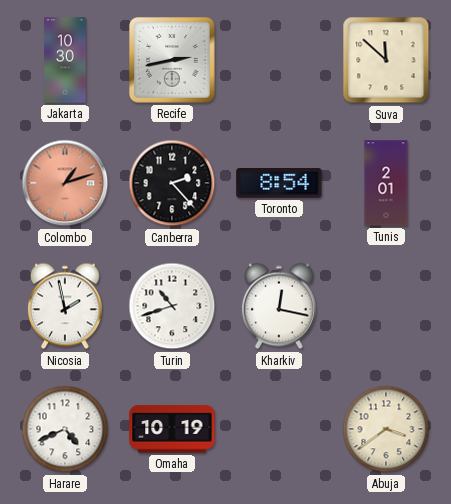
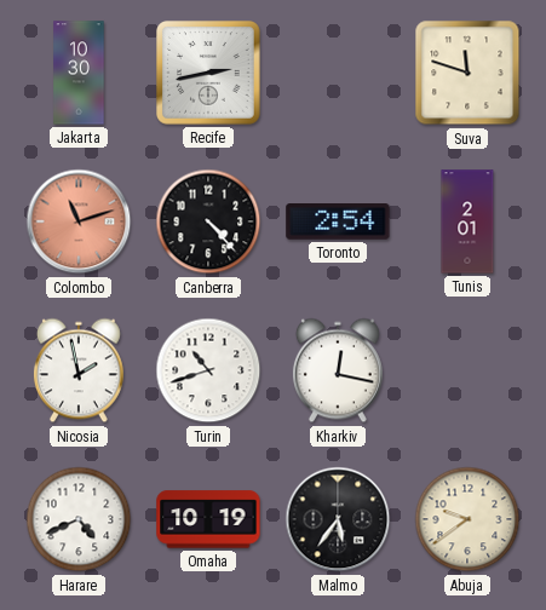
Suva: 11:52 -> 11:48 (467, 73)
Colombo: 1:12 -> 11:12 (79, 221)
Canberra: 2:23 -> 4:23 (208, 221)
Toronto: 8:54 -> 2:54 (338, 223)
Malmo: none -> 5:36 (338, 519)
Abuja: 3:39 -> 9:39 (467, 519)
